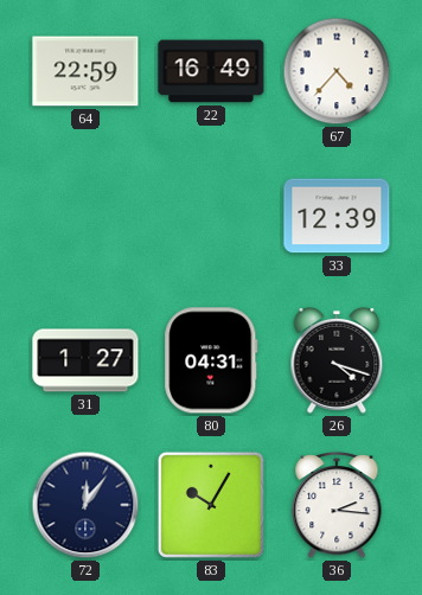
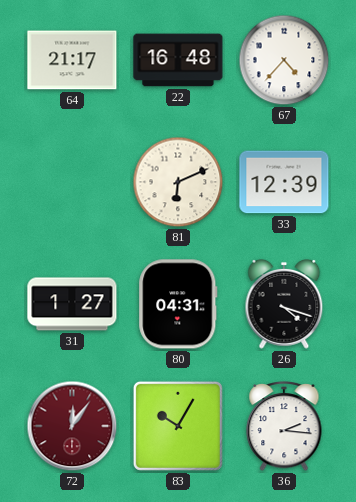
64: 22:59 -> 21:17 (72, 60)
22: 16:49 -> 16:48 (178, 60)
81: none -> 6:11 (178, 182)
72 dial: navy -> burgundy (72, 426)
